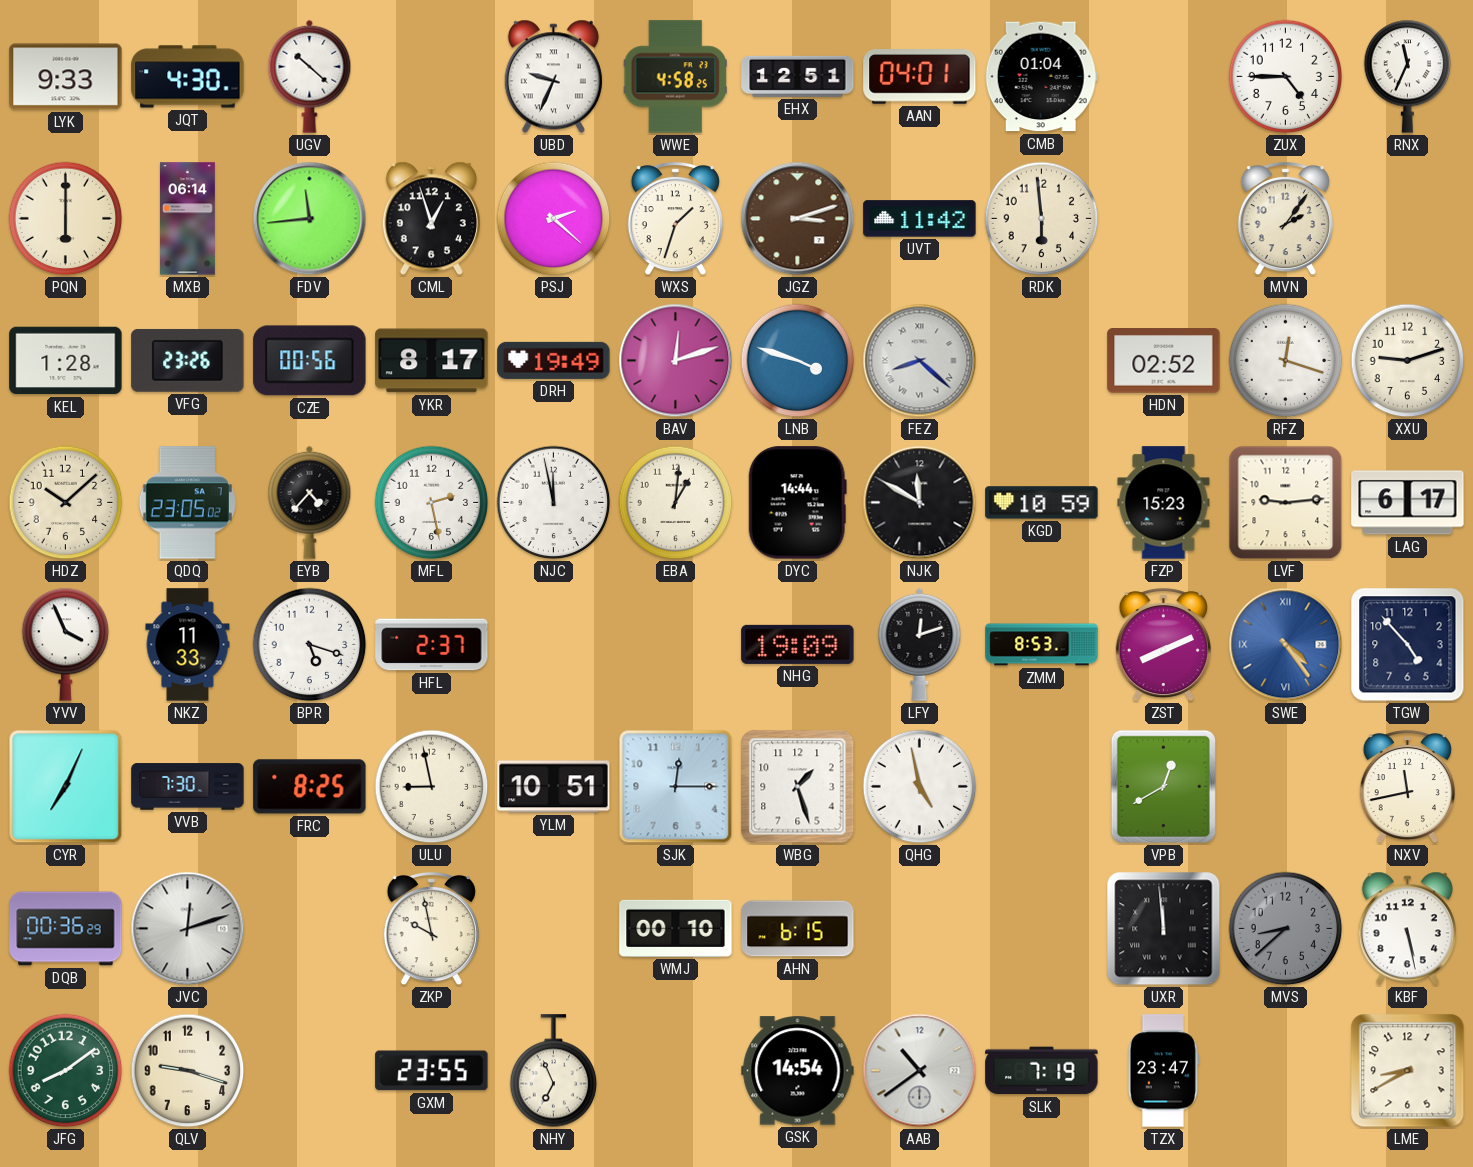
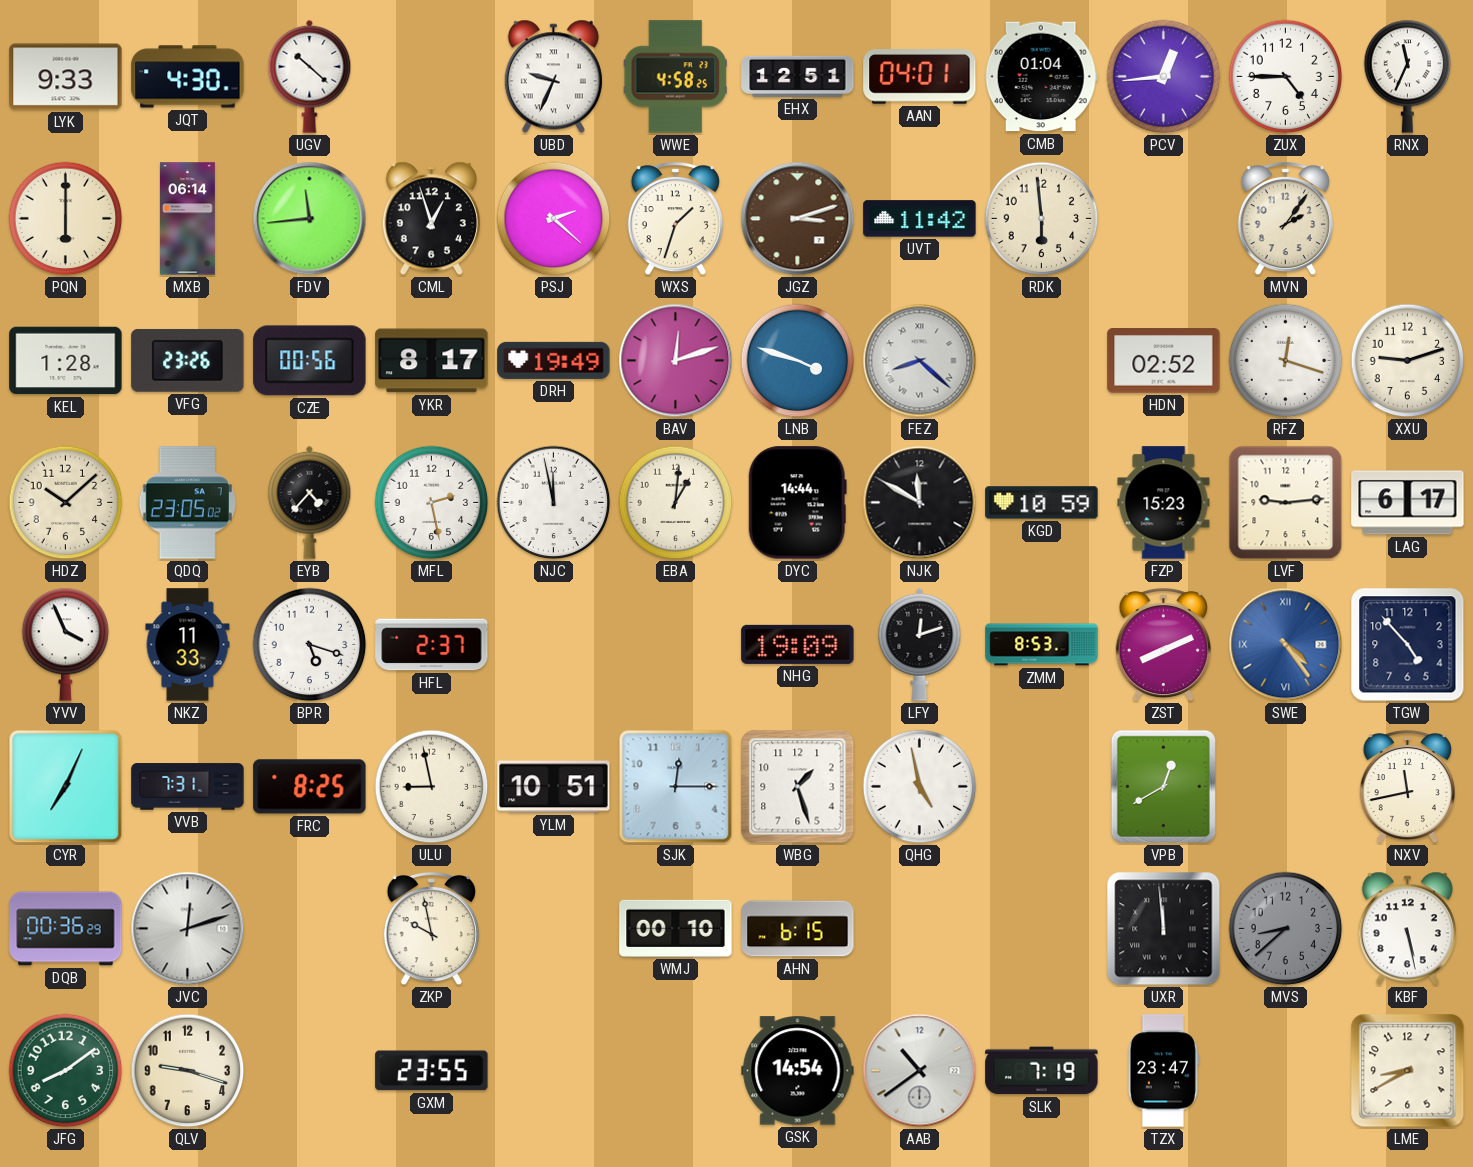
PCV: none -> 12:44 (1164, 77)
VVB: 7:30 -> 7:31 (188, 787)
NHY: 6:56 -> none (554, 1071)
